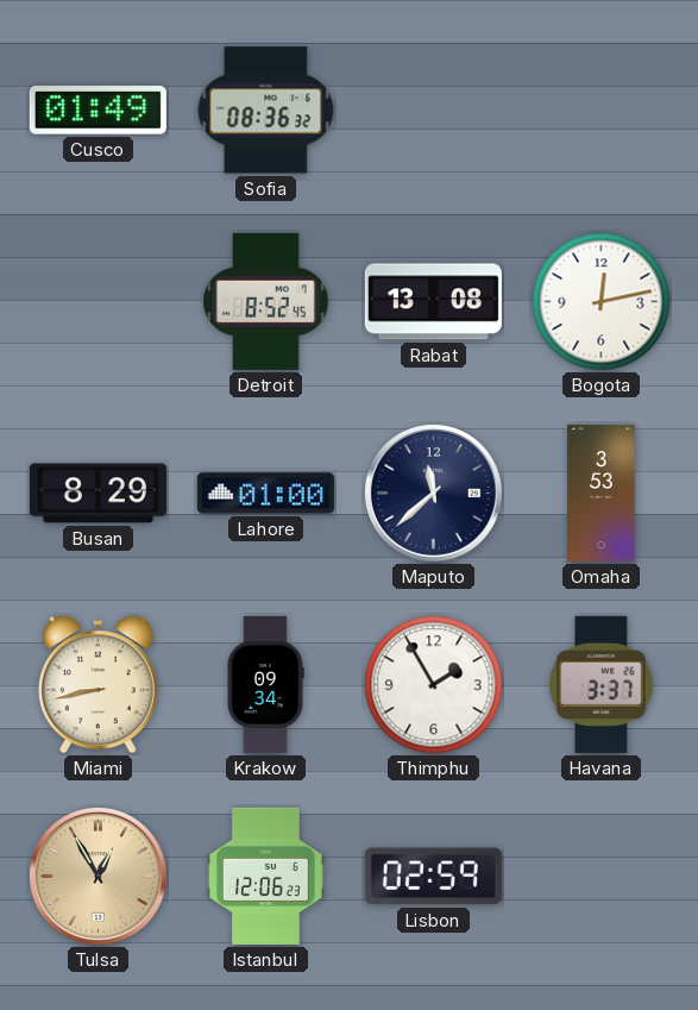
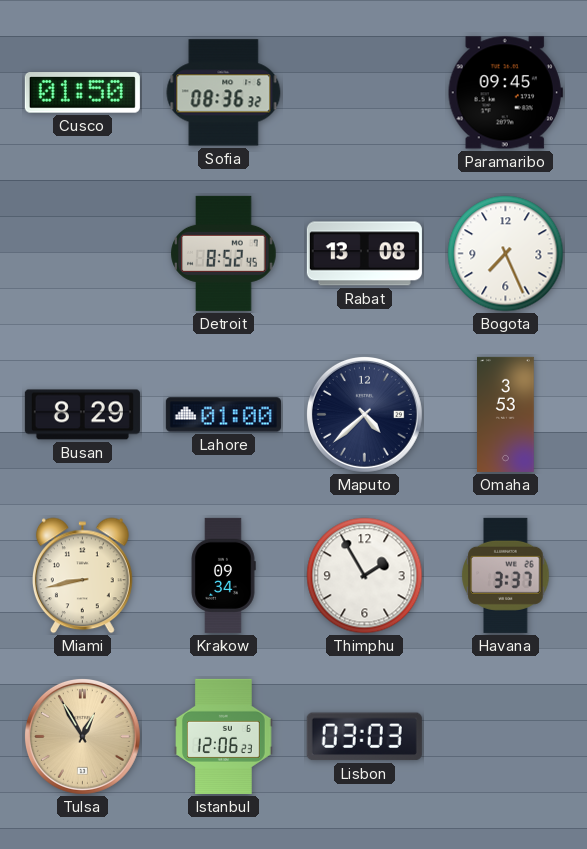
Cusco: 01:49 -> 01:50 (82, 93)
Paramaribo: none -> 09:45 (505, 93)
Bogota: 12:13 -> 7:26 (506, 254)
Maputo: 11:38 -> 4:38 (364, 414)
Lisbon: 02:59 -> 03:03 (364, 737)
